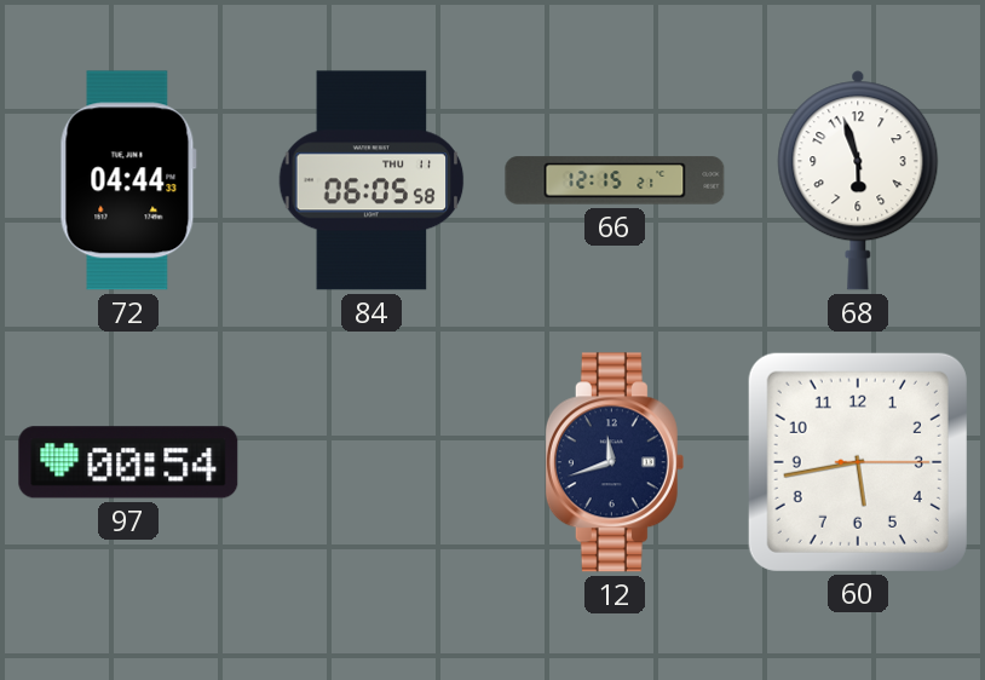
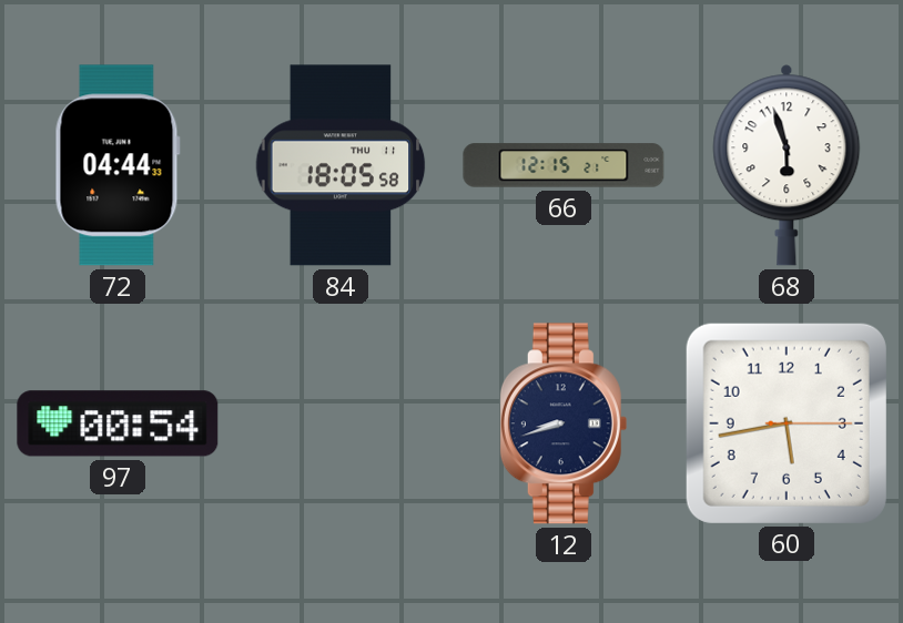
84: 06:05 -> 18:05 (341, 165)
12: 11:42 -> 8:42 (564, 423)
